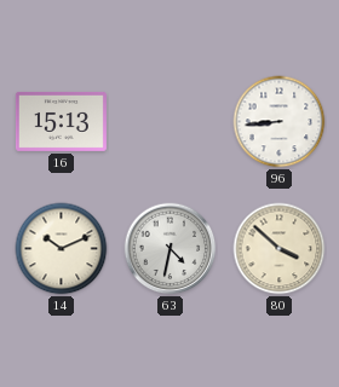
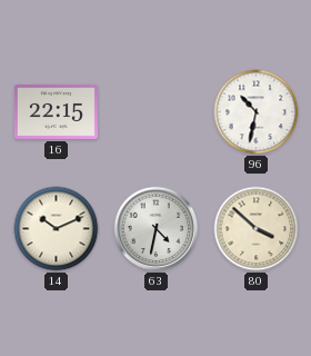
16: 15:13 -> 22:15 (56, 111)
96: 8:44 -> 10:32 (257, 112)
